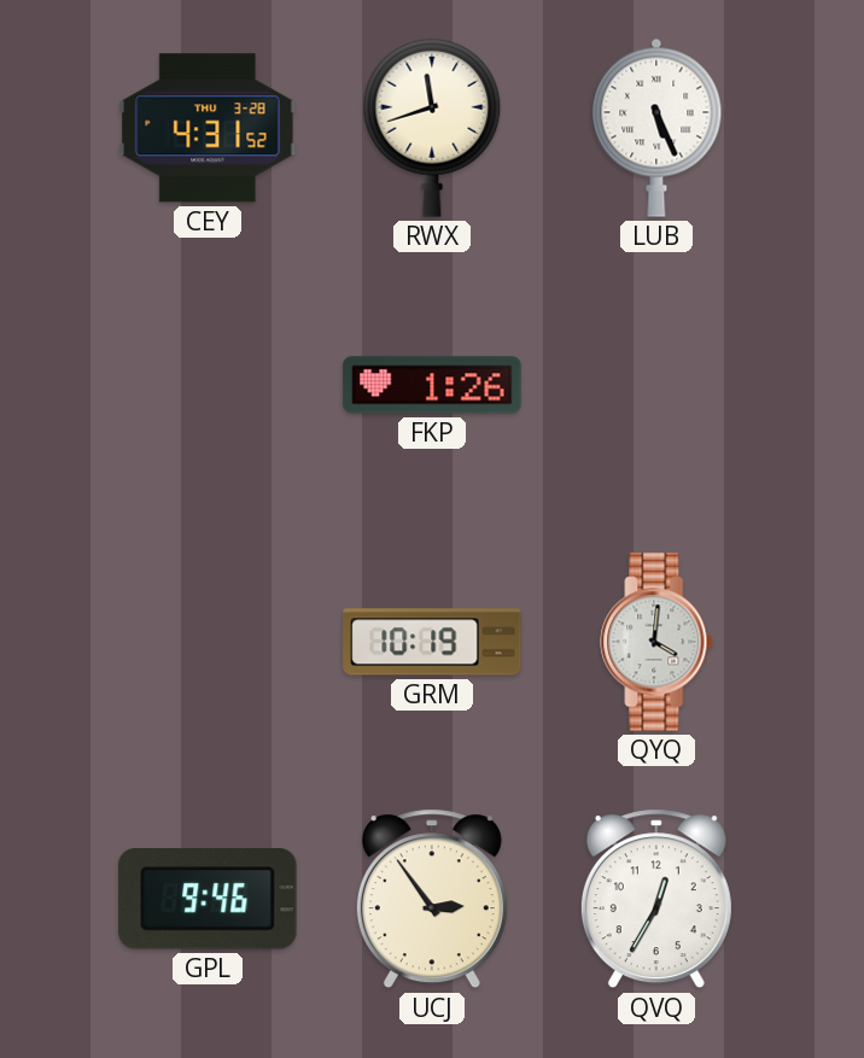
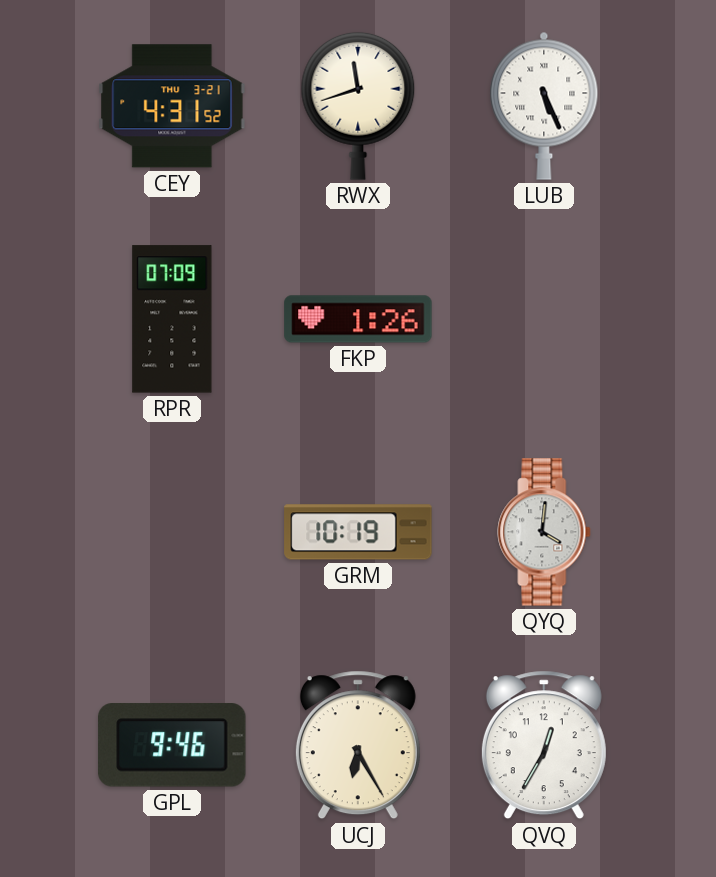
CEY date: THU 3-28 -> THU 3-21 (172, 106)
RPR: none -> 07:09 (172, 319)
UCJ: 2:54 -> 6:25 (358, 745)
